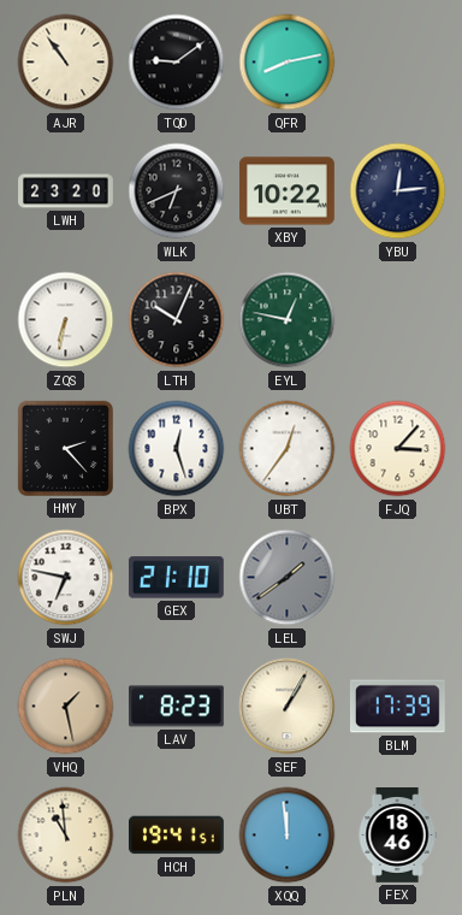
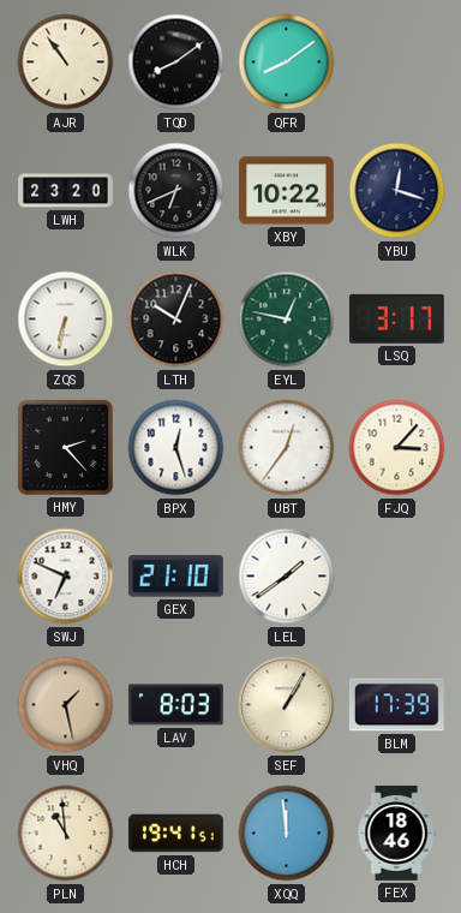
TQD: 9:09 -> 8:09 (176, 62)
QFR: 8:13 -> 8:09 (287, 62)
YBU: 12:14 -> 12:18 (397, 191)
LSQ: none -> 3:17 (396, 318)
SWJ: 6:47 -> 6:49 (66, 577)
LEL dial: grey -> white (287, 577)
LAV: 8:23 -> 8:03 (176, 705)
